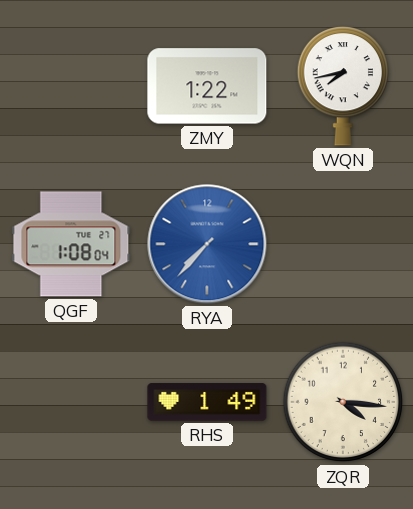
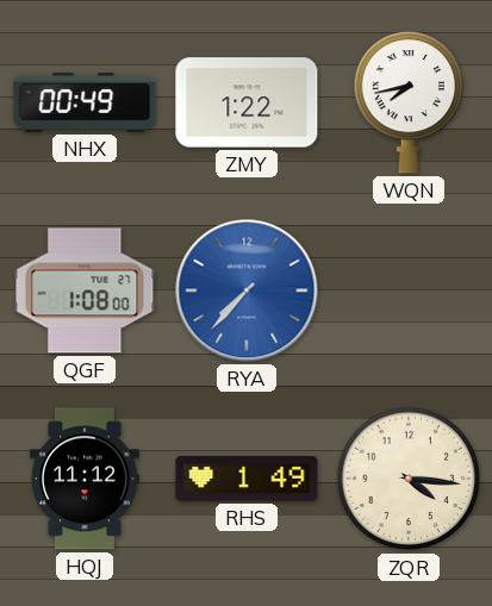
NHX: none -> 00:49 (85, 102)
QGF: 1:08:04 -> 1:08:00 (85, 290)
HQJ: none -> 11:12 (85, 479)
